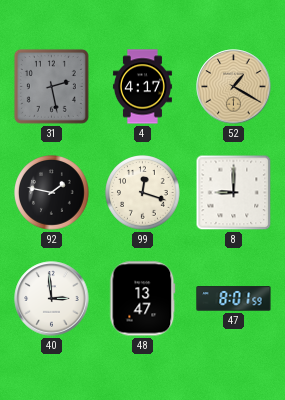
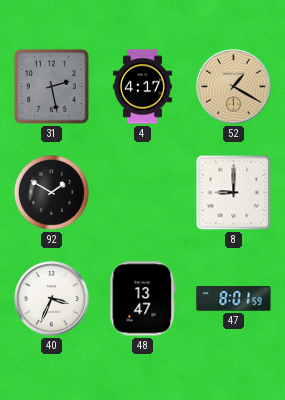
92: 1:47 -> 1:50 (52, 193)
99: 12:18 -> none (143, 193)
40: 2:59 -> 3:34 (52, 299)
